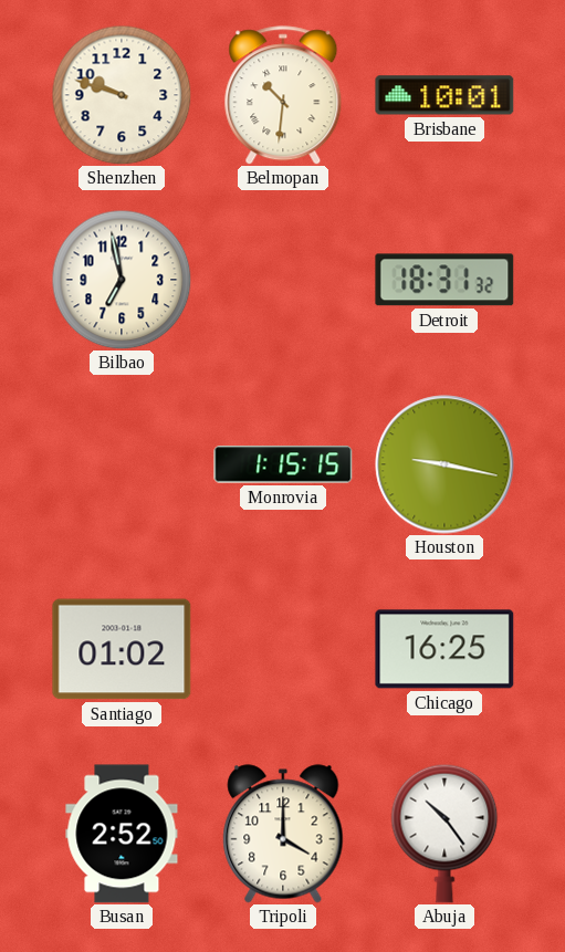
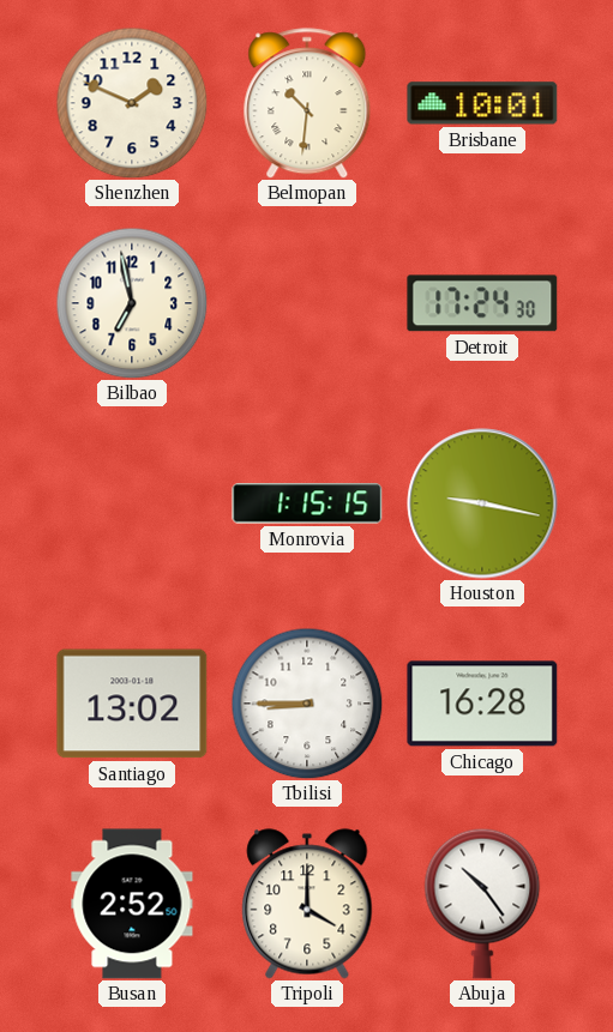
Shenzhen: 9:48 -> 1:49 (132, 103)
Detroit: 18:31 -> 17:24 (482, 303)
Santiago: 01:02 -> 13:02 (132, 704)
Tbilisi: none -> 8:45 (307, 704)
Chicago: 16:25 -> 16:28 (482, 704)
